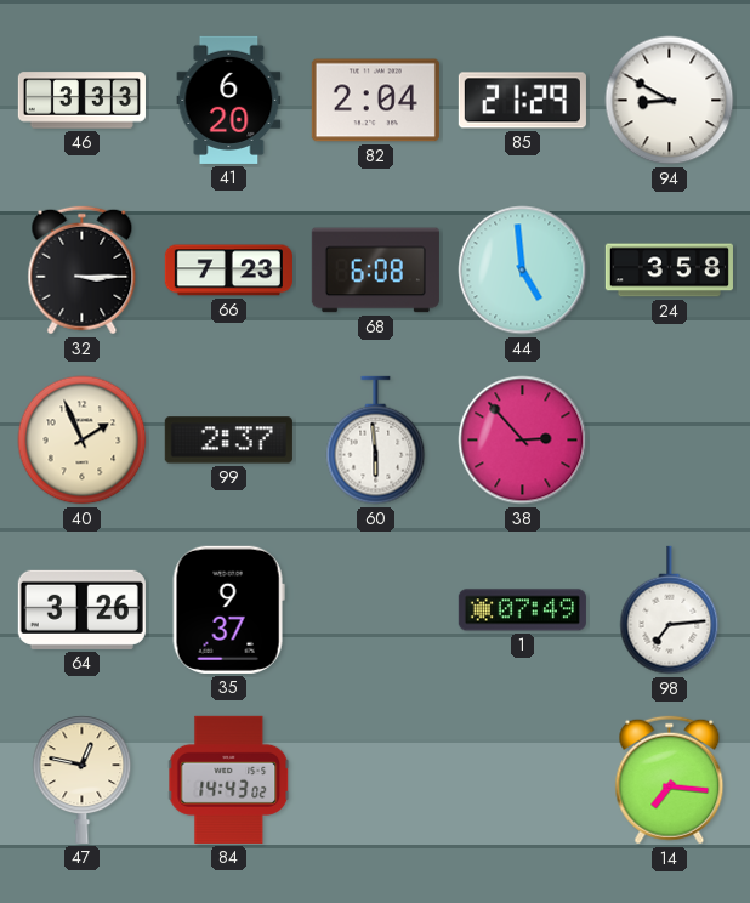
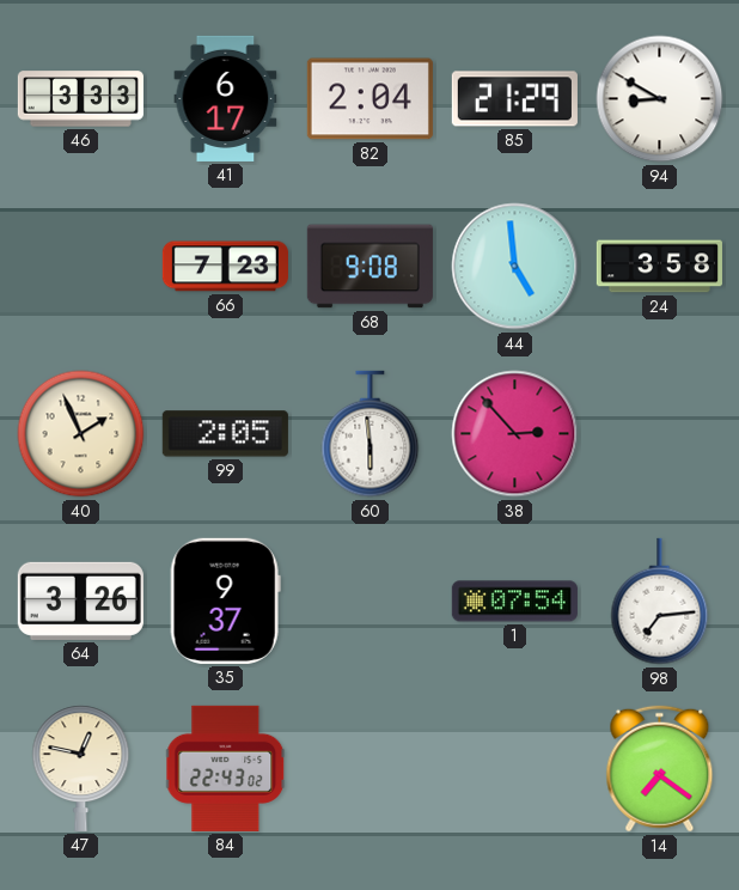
41: 6:20 -> 6:17 (226, 98)
32: 3:15 -> none (83, 271)
68: 6:08 -> 9:08 (369, 267)
99: 2:37 -> 2:05 (225, 434)
1: 07:49 -> 07:54 (514, 602)
84: 14:43 -> 22:43 (226, 768)
14: 7:16 -> 7:21 (660, 769)
